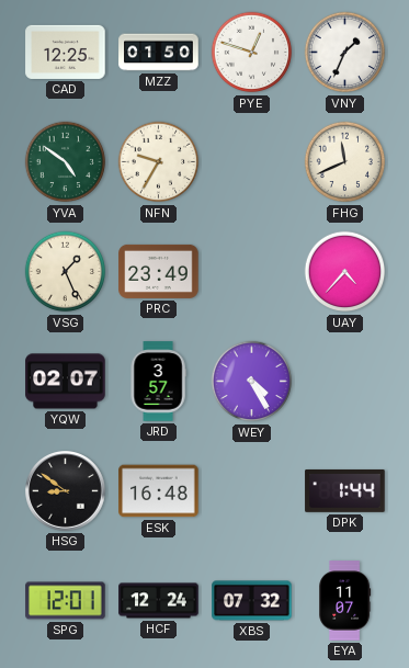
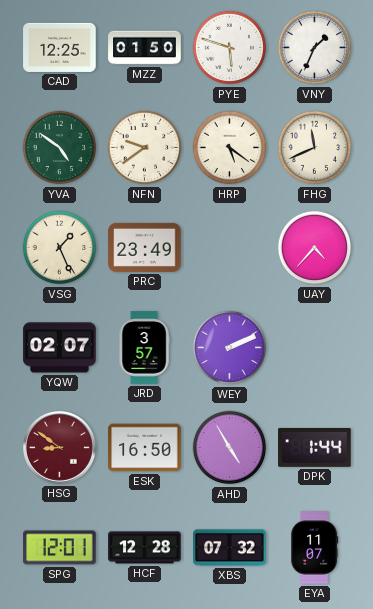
PYE: 12:48 -> 5:48 (230, 48)
NFN: 9:35 -> 9:39 (145, 148)
HRP: none -> 5:21 (230, 148)
WEY: 4:25 -> 2:11 (230, 348)
HSG dial: black -> burgundy (60, 448)
ESK: 16:48 -> 16:50 (145, 448)
AHD: none -> 4:55 (230, 448)
HCF: 12:24 -> 12:28 (145, 548)
